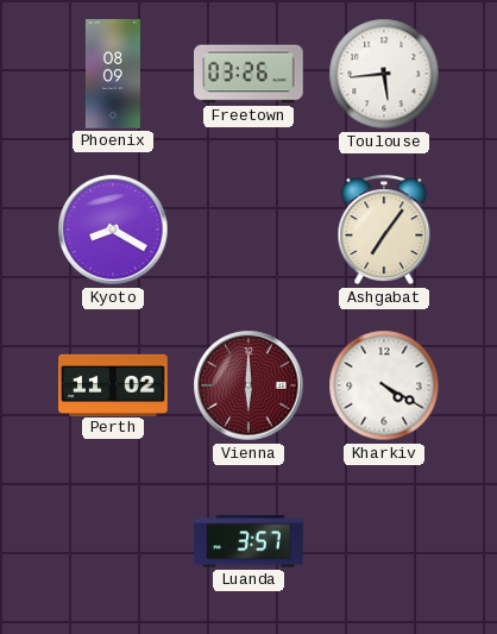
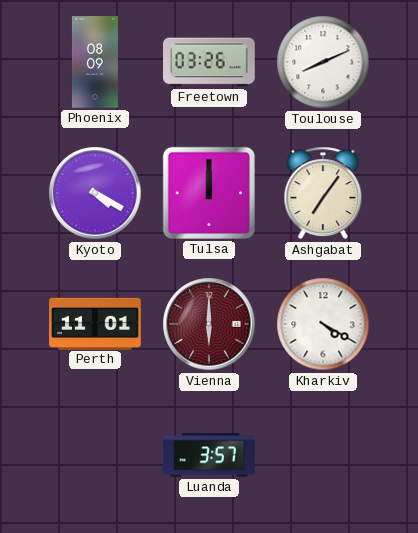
Toulouse: 5:44 -> 8:11 (323, 62)
Kyoto: 8:20 -> 4:20 (95, 193)
Tulsa: none -> 12:00 (209, 193)
Perth: 11:02 -> 11:01 (95, 323)
